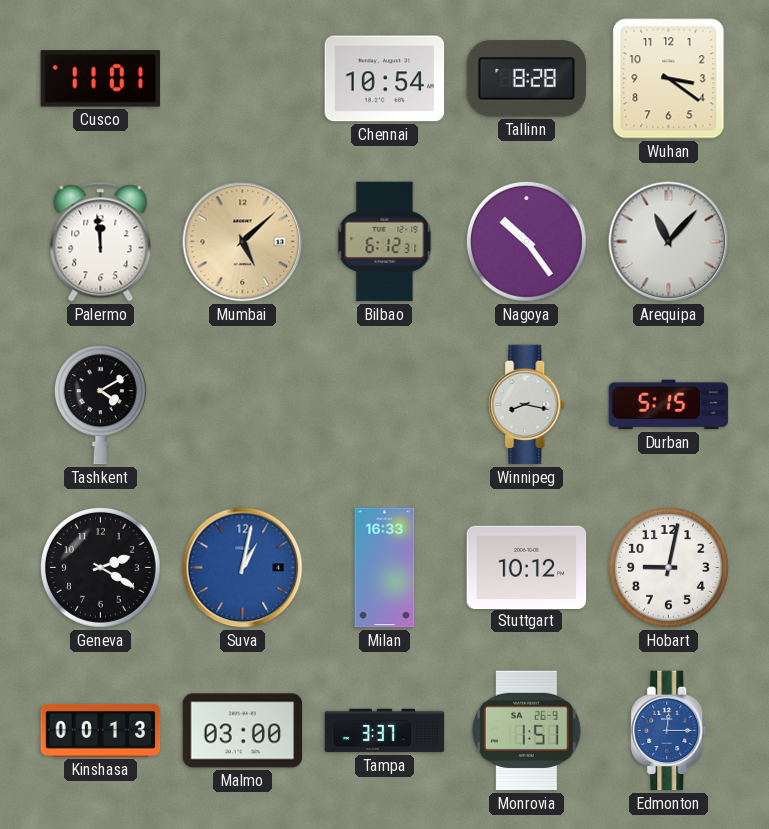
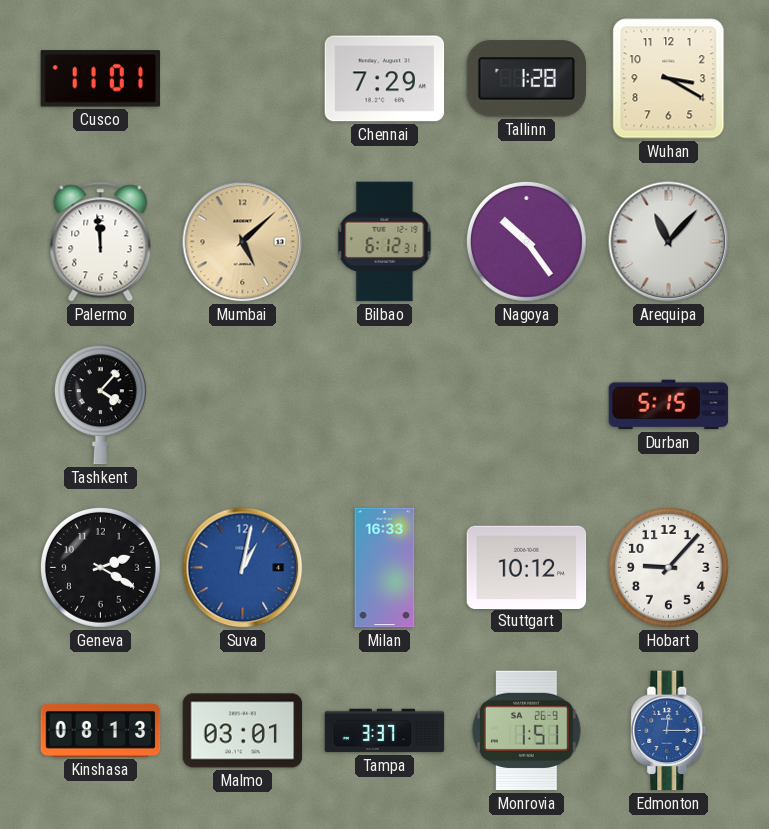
Chennai: 10:54 -> 7:29 (385, 79)
Tallinn: 8:28 -> 1:28 (527, 79)
Wuhan: 3:21 -> 3:20 (669, 79)
Tashkent: 4:10 -> 4:07 (100, 405)
Winnipeg: 8:17 -> none (527, 405)
Hobart: 9:02 -> 9:07 (668, 567)
Kinshasa: 00:13 -> 08:13 (101, 730)
Malmo: 03:00 -> 03:01 (243, 731)
